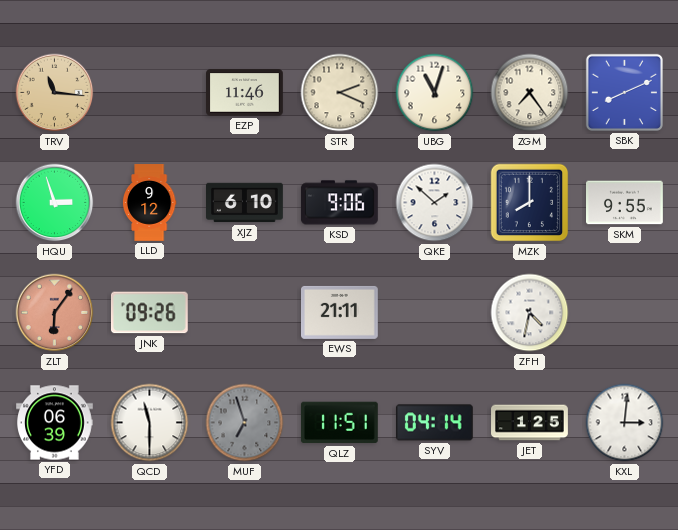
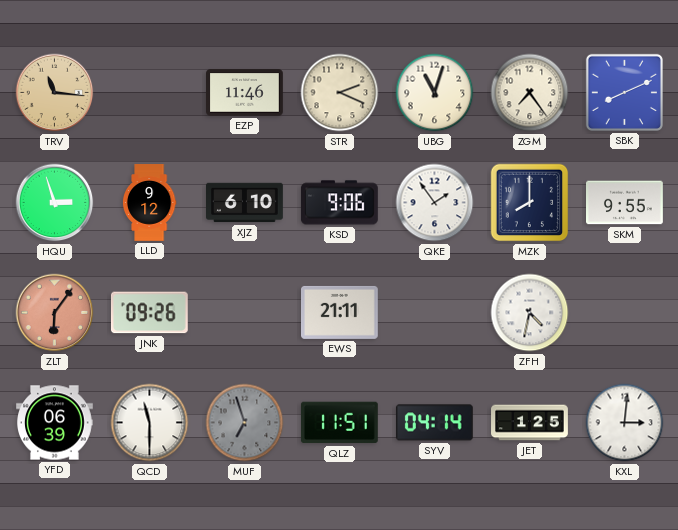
QKE: 1:52 -> 1:54 (435, 203)
